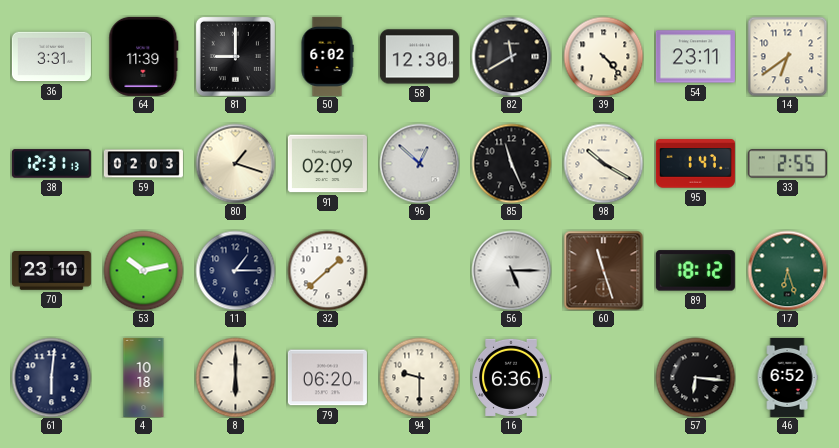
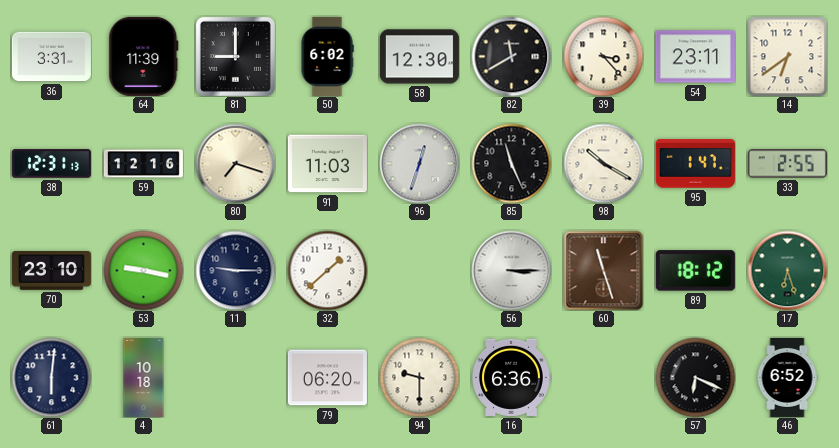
39: 4:23 -> 3:23 (603, 56)
59: 02:03 -> 12:16 (143, 164)
80: 1:18 -> 7:18 (235, 163)
91: 02:09 -> 11:03 (327, 164)
96: 12:52 -> 12:33 (419, 163)
53: 10:13 -> 9:17 (143, 270)
11: 1:15 -> 9:15 (235, 270)
56: 5:15 -> 3:15 (511, 270)
8: 6:00 -> none (235, 377)
57: 6:16 -> 6:19 (695, 377)
